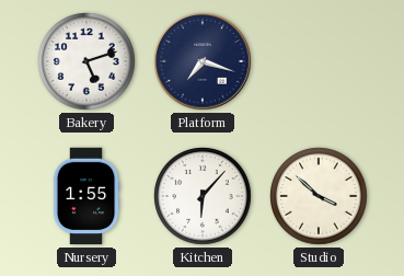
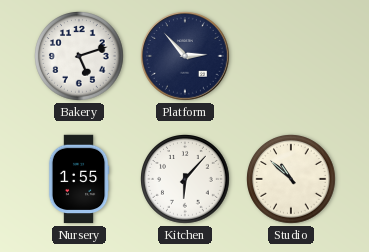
Platform: 7:18 -> 2:53 (185, 56)
Studio: 3:52 -> 10:52 (291, 179)
